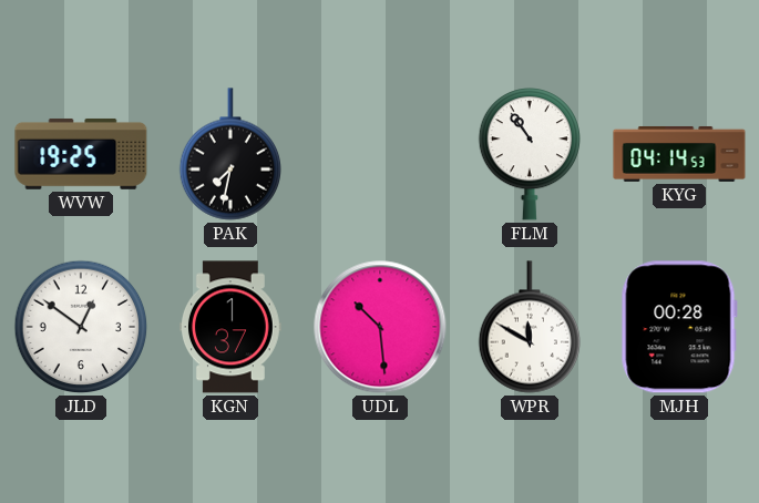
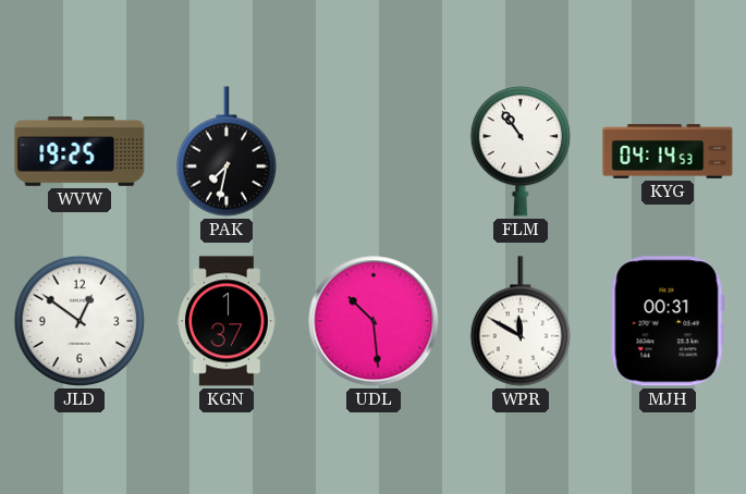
MJH: 00:28 -> 00:31 (668, 321)
